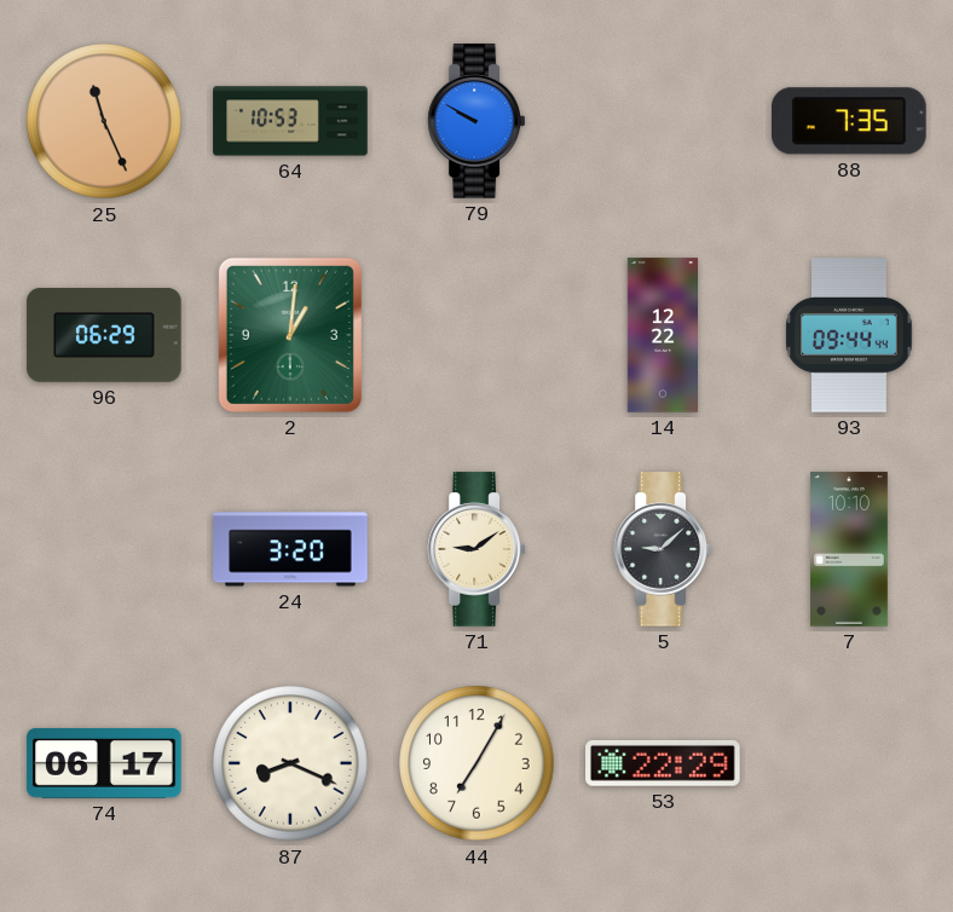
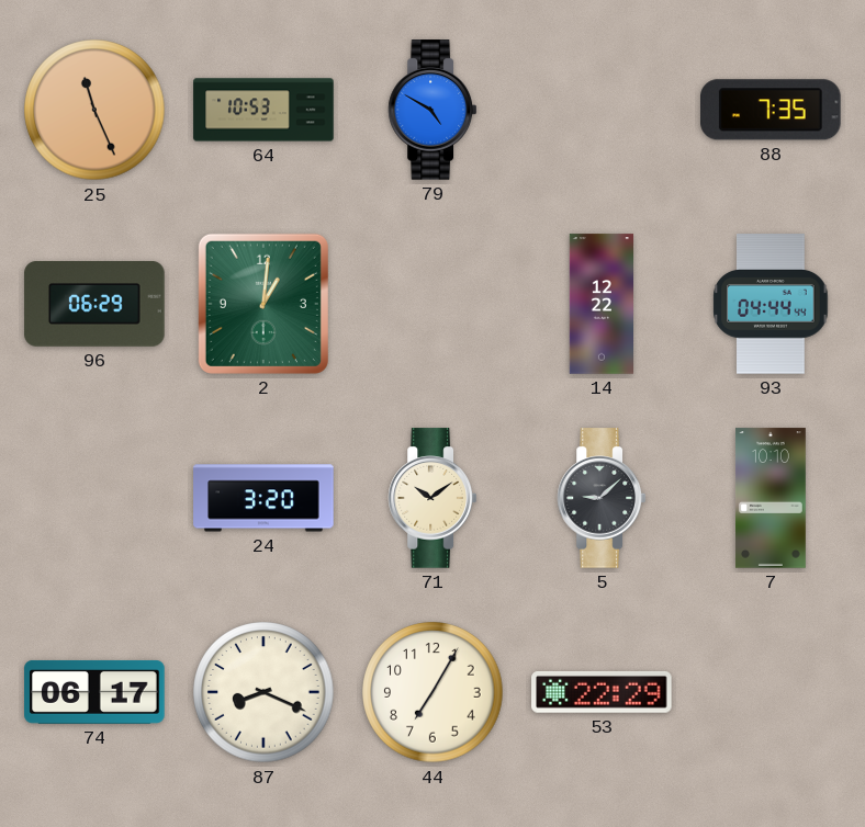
79: 9:50 -> 4:50 (431, 110)
93: 09:44 -> 04:44 (771, 304)
71: 9:09 -> 10:09 (431, 498)
